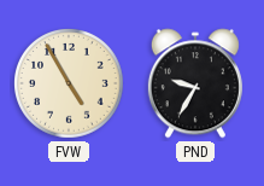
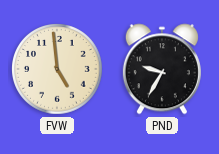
FVW: 4:55 -> 4:59 (58, 70)
